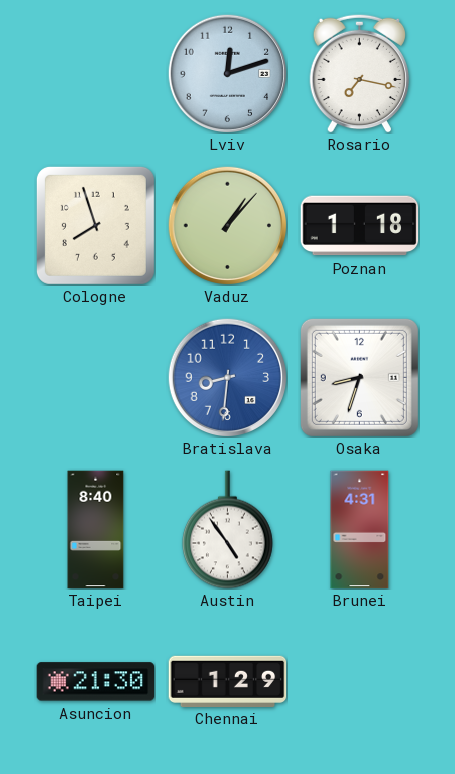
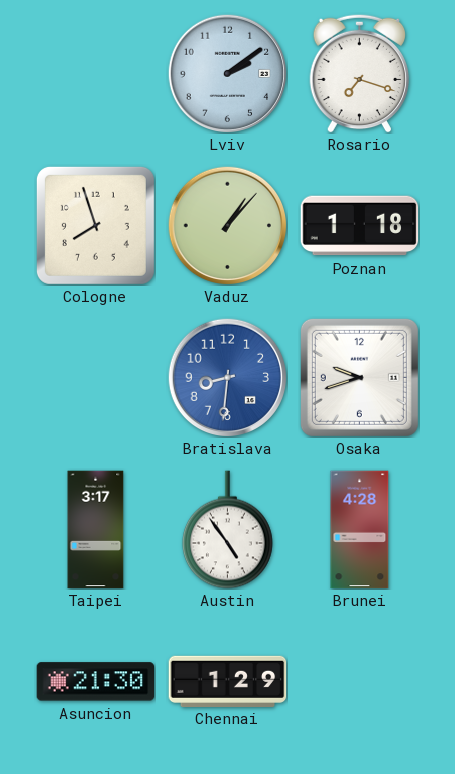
Lviv: 12:12 -> 2:09 (227, 73)
Rosario: 7:17 -> 7:18 (359, 73)
Osaka: 8:33 -> 9:42 (359, 377)
Taipei: 8:40 -> 3:17 (96, 530)
Brunei: 4:31 -> 4:28 (360, 530)
